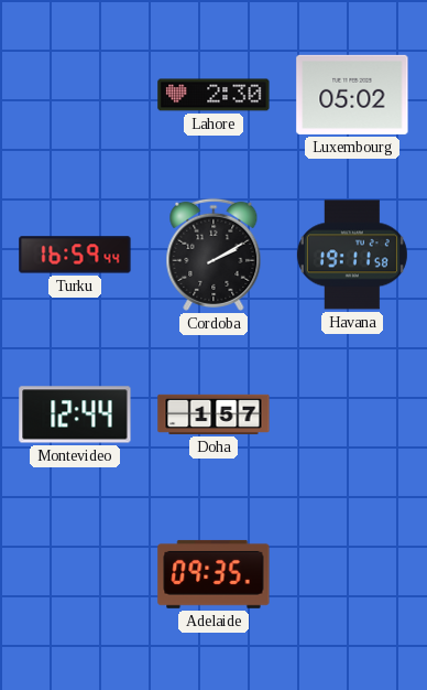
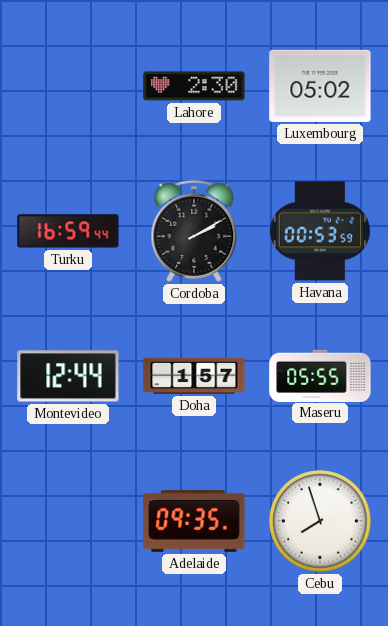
Havana: 19:11 -> 00:53 (320, 231)
Maseru: none -> 05:55 (320, 375)
Cebu: none -> 7:57 (320, 521)
